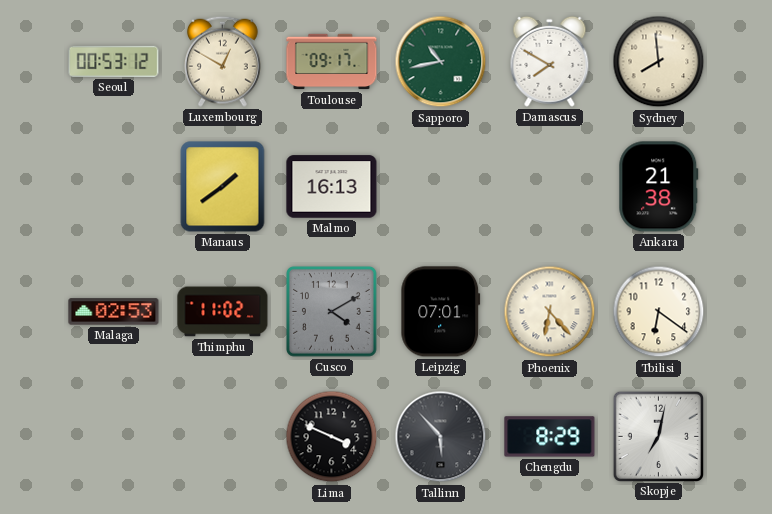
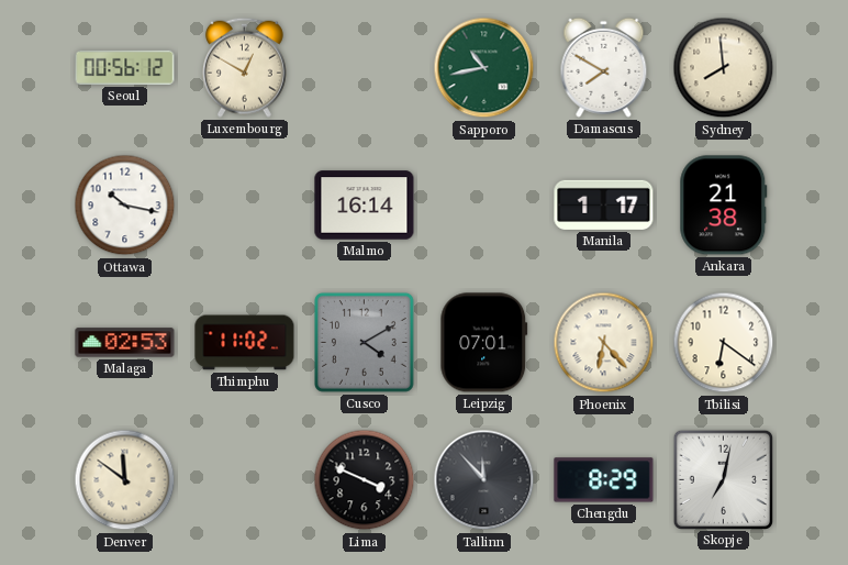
Seoul: 00:53 -> 00:56 (125, 67)
Toulouse: 09:17 -> none (332, 62)
Ottawa: none -> 10:17 (125, 206)
Manaus: 1:39 -> none (223, 187)
Malmo: 16:13 -> 16:14 (365, 206)
Manila: none -> 1:17 (604, 204)
Denver: none -> 11:51 (125, 480)
Tallinn: 5:53 -> 11:53 (484, 480)
